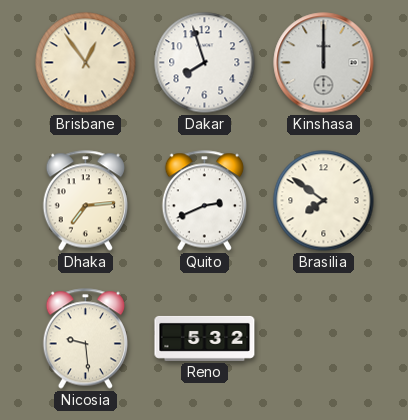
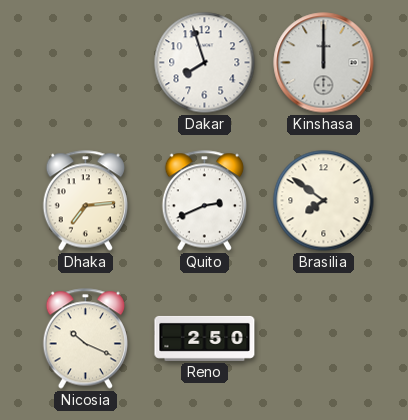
Brisbane: 12:54 -> none (86, 63)
Nicosia: 9:29 -> 10:19 (85, 339)
Reno: 5:32 -> 2:50 (205, 338)
